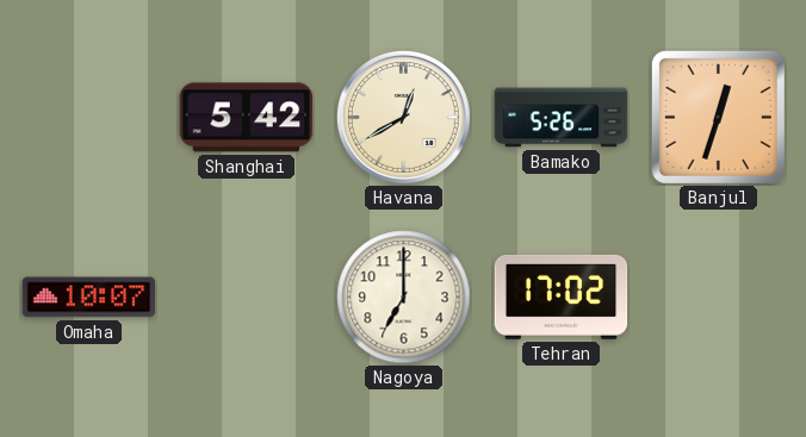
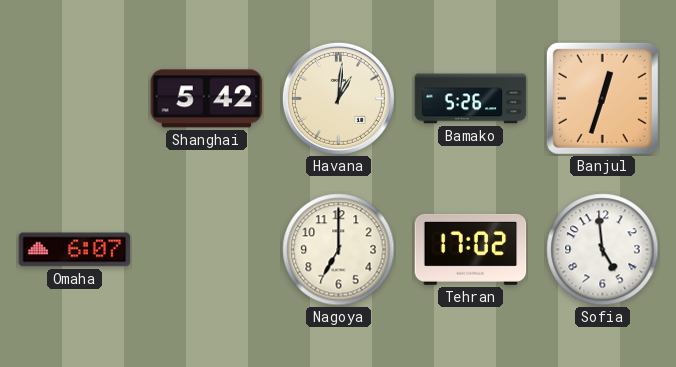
Havana: 12:40 -> 1:01 (338, 98)
Omaha: 10:07 -> 6:07 (75, 250)
Sofia: none -> 4:59 (603, 250)
